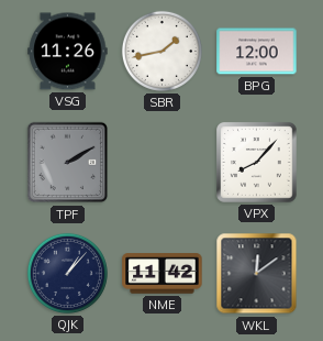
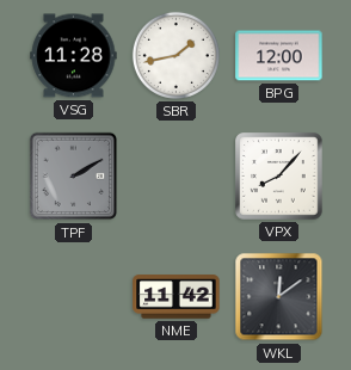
VSG: 11:26 -> 11:28 (74, 56)
QJK: 1:07 -> none (67, 273)
